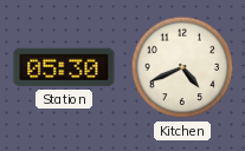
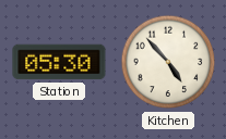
Kitchen: 4:41 -> 4:53 (168, 62)
